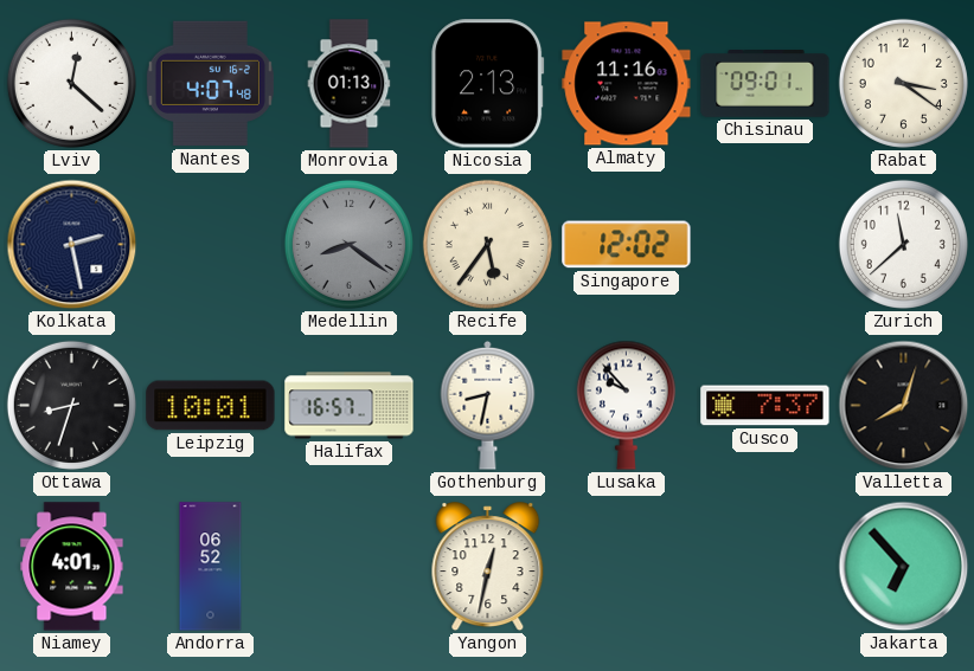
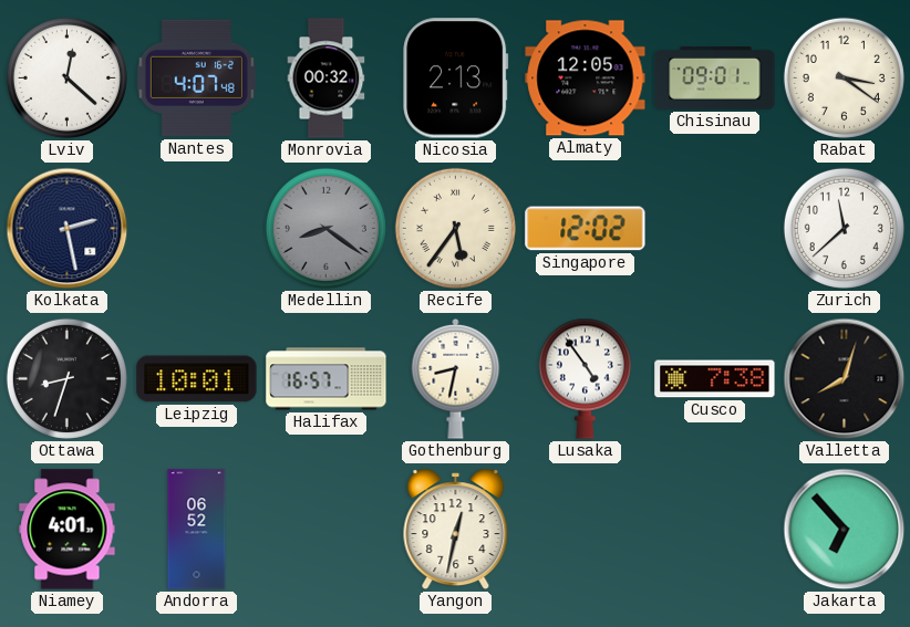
Monrovia: 01:13 -> 00:32 (327, 79)
Almaty: 11:16 -> 12:05 (586, 79)
Lusaka: 9:53 -> 4:54 (585, 378)
Cusco: 7:37 -> 7:38 (715, 379)
